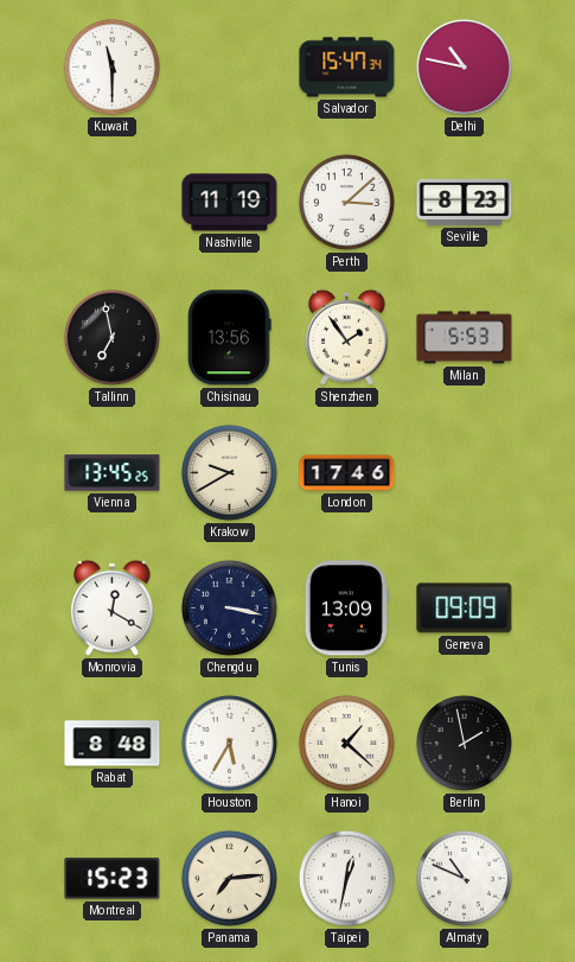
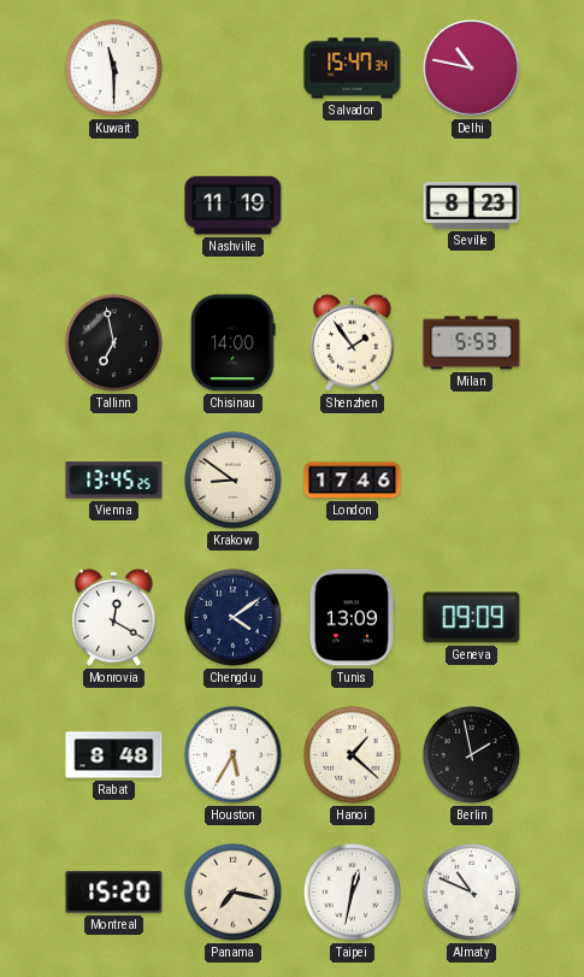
Perth: 3:08 -> none (346, 202)
Chisinau: 13:56 -> 14:00 (234, 343)
Krakow: 9:40 -> 8:51 (232, 479)
Chengdu: 3:17 -> 4:09 (232, 617)
Montreal: 15:23 -> 15:20 (114, 893)
Panama: 7:14 -> 7:17 (232, 891)
